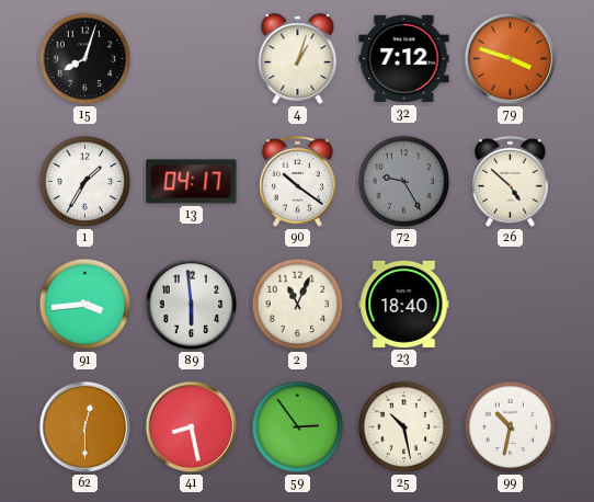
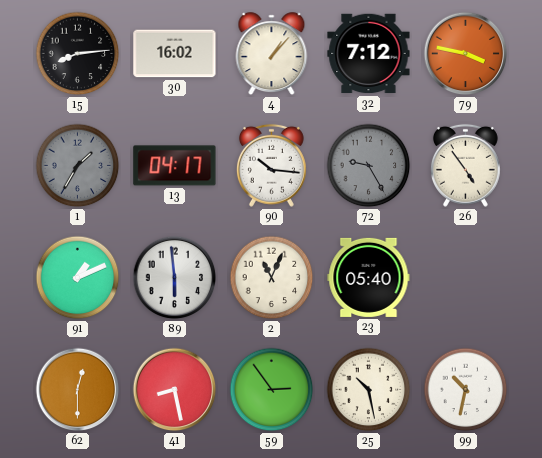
15: 8:03 -> 8:14 (78, 54)
30: none -> 16:02 (175, 54)
4: 1:03 -> 1:07 (272, 54)
79: 3:48 -> 3:47 (466, 54)
1 dial: white -> grey (78, 166)
90: 10:21 -> 10:16 (271, 165)
26: 4:52 -> 4:54 (465, 165)
91: 3:44 -> 1:11 (78, 278)
23: 18:40 -> 05:40 (369, 277)
